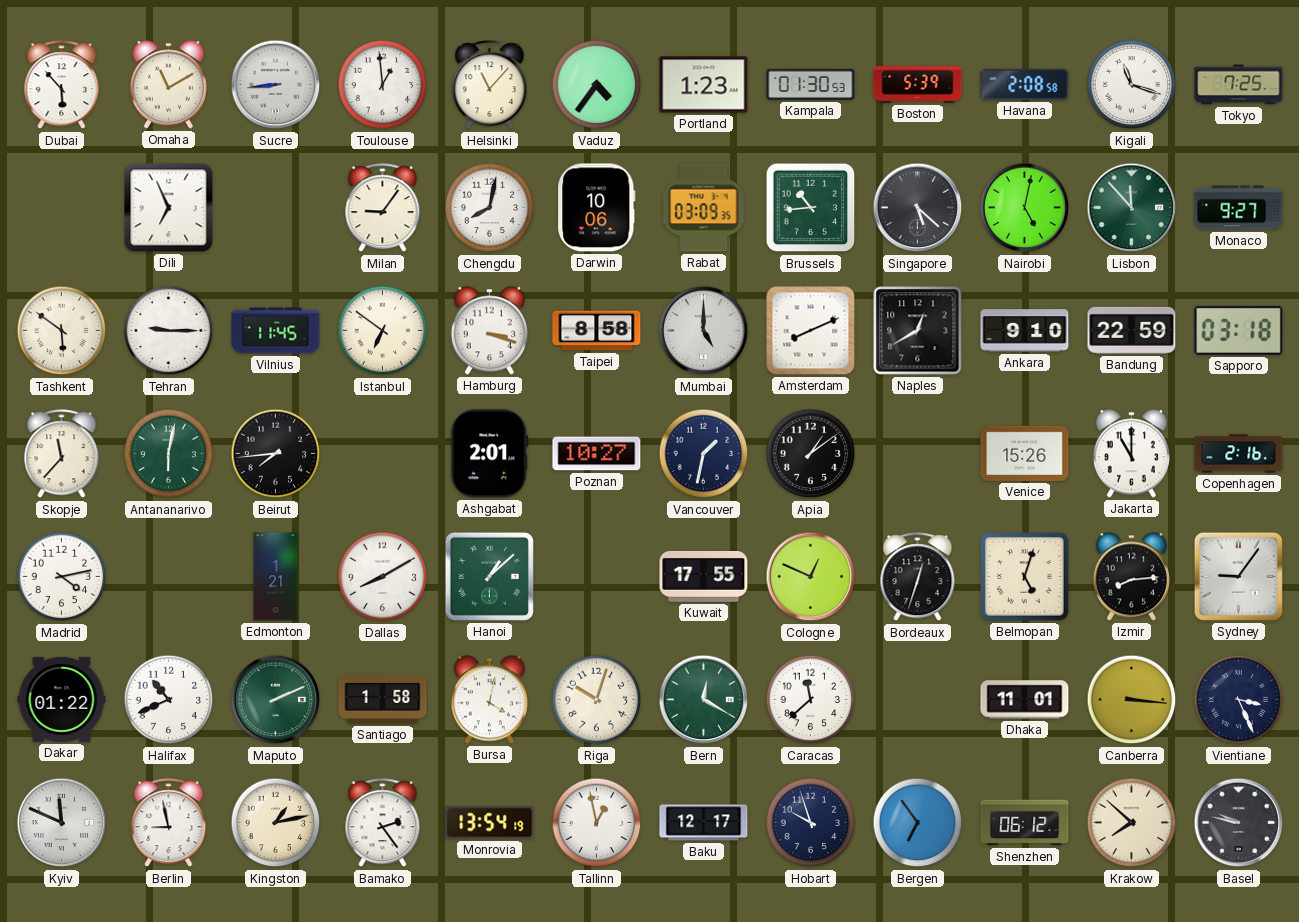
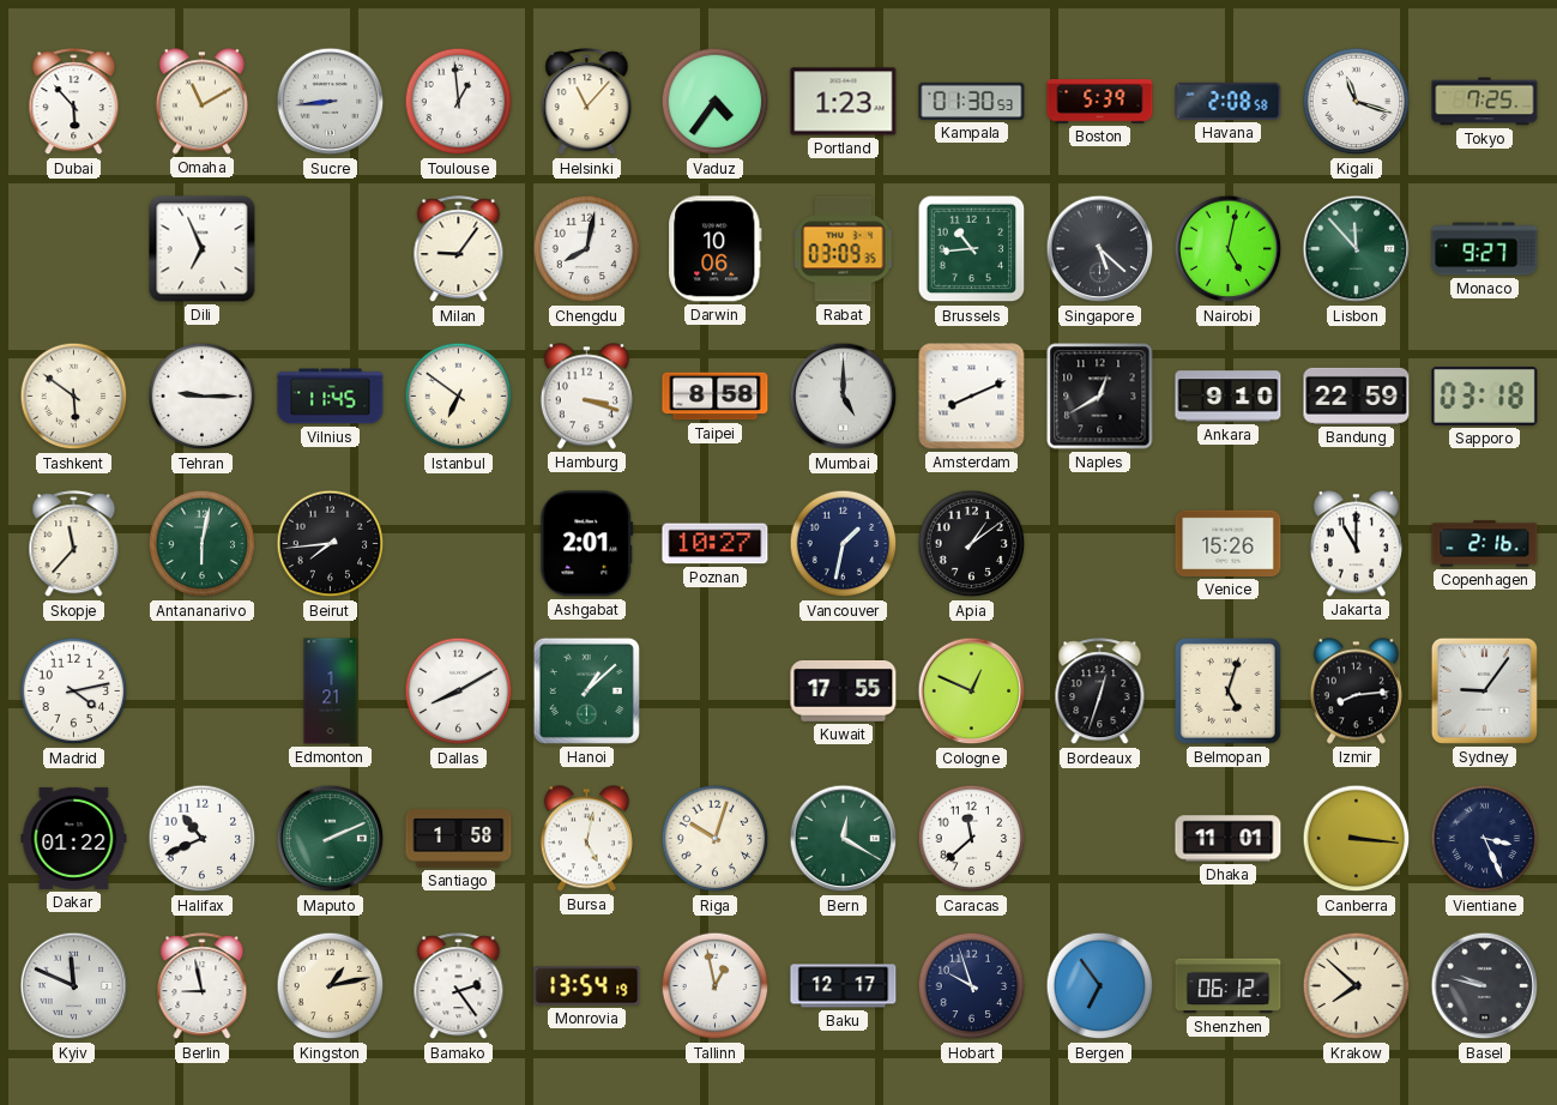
Bursa: 4:02 -> 5:02 (586, 839)
